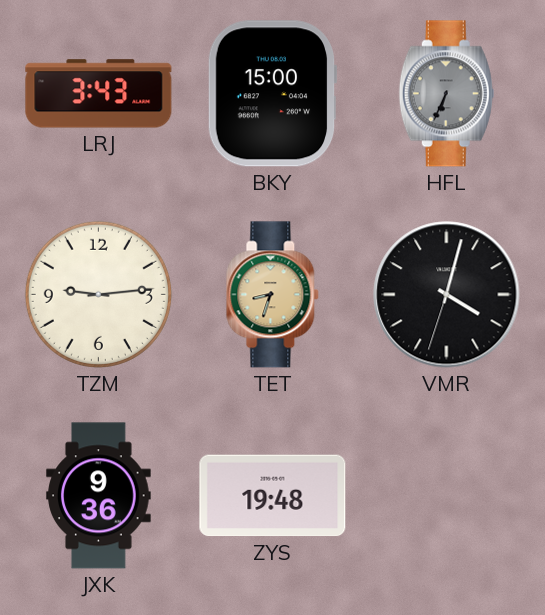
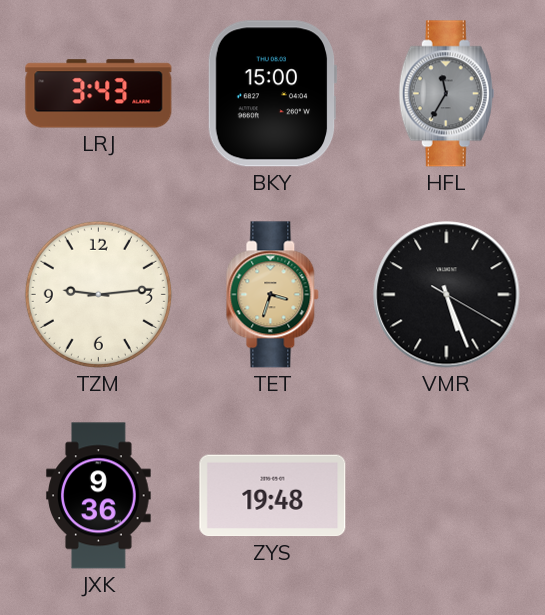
HFL: 6:34 -> 11:35 (446, 94)
TET: 8:33 -> 3:33 (273, 295)
VMR: 4:02 -> 5:26 (447, 295)
